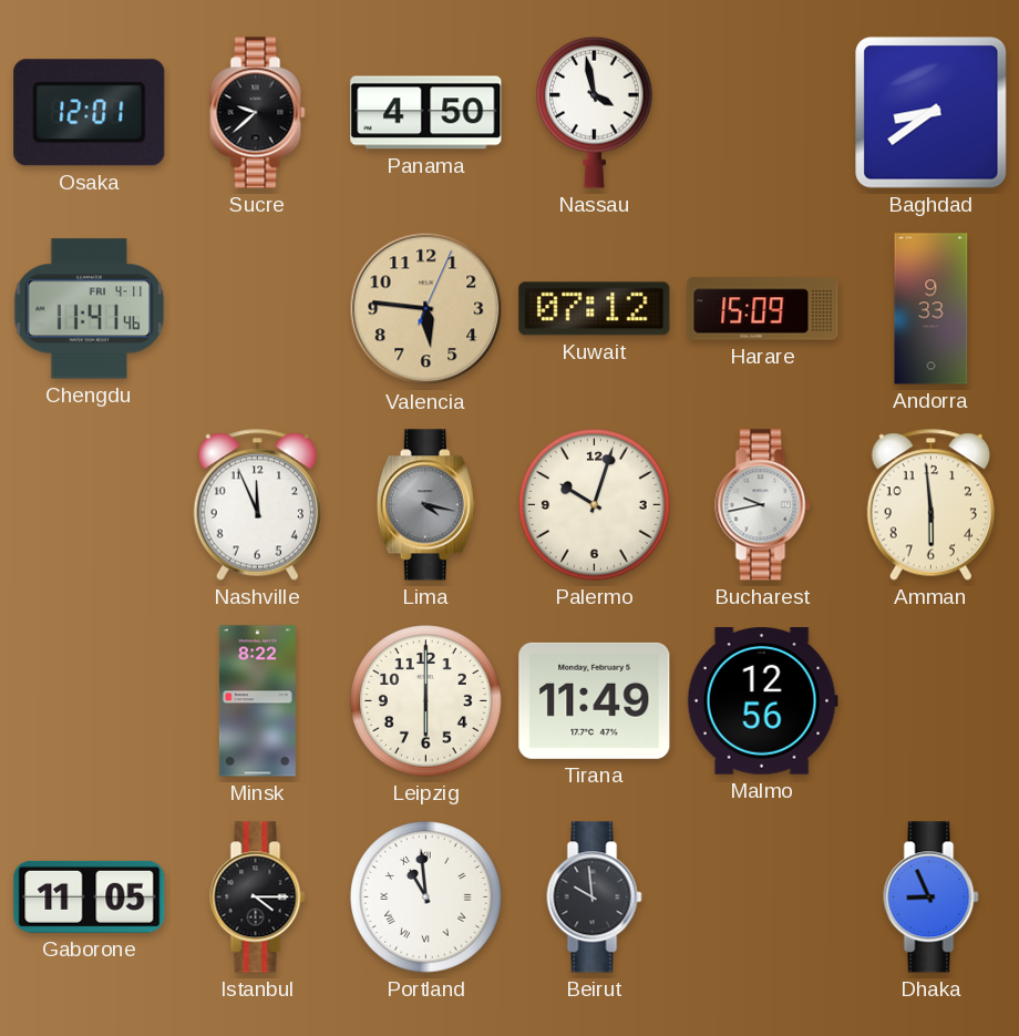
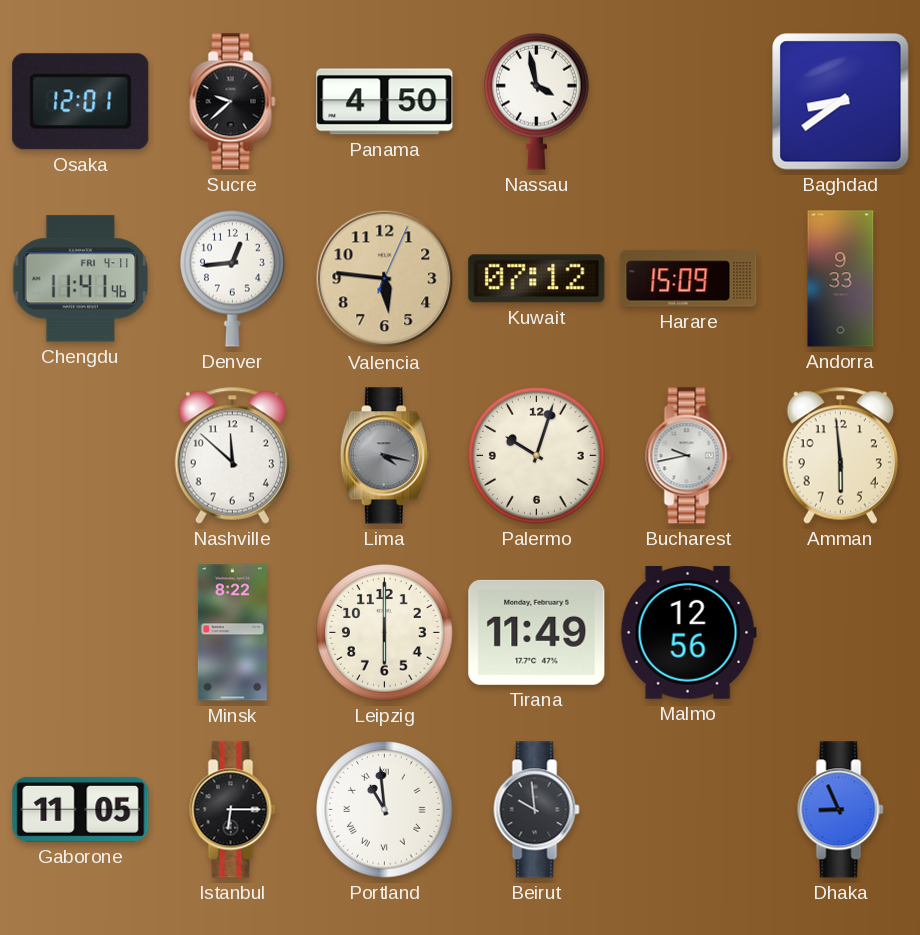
Denver: none -> 12:44 (233, 278)
Nashville: 11:56 -> 11:52 (232, 455)
Istanbul: 4:15 -> 6:15 (233, 810)
